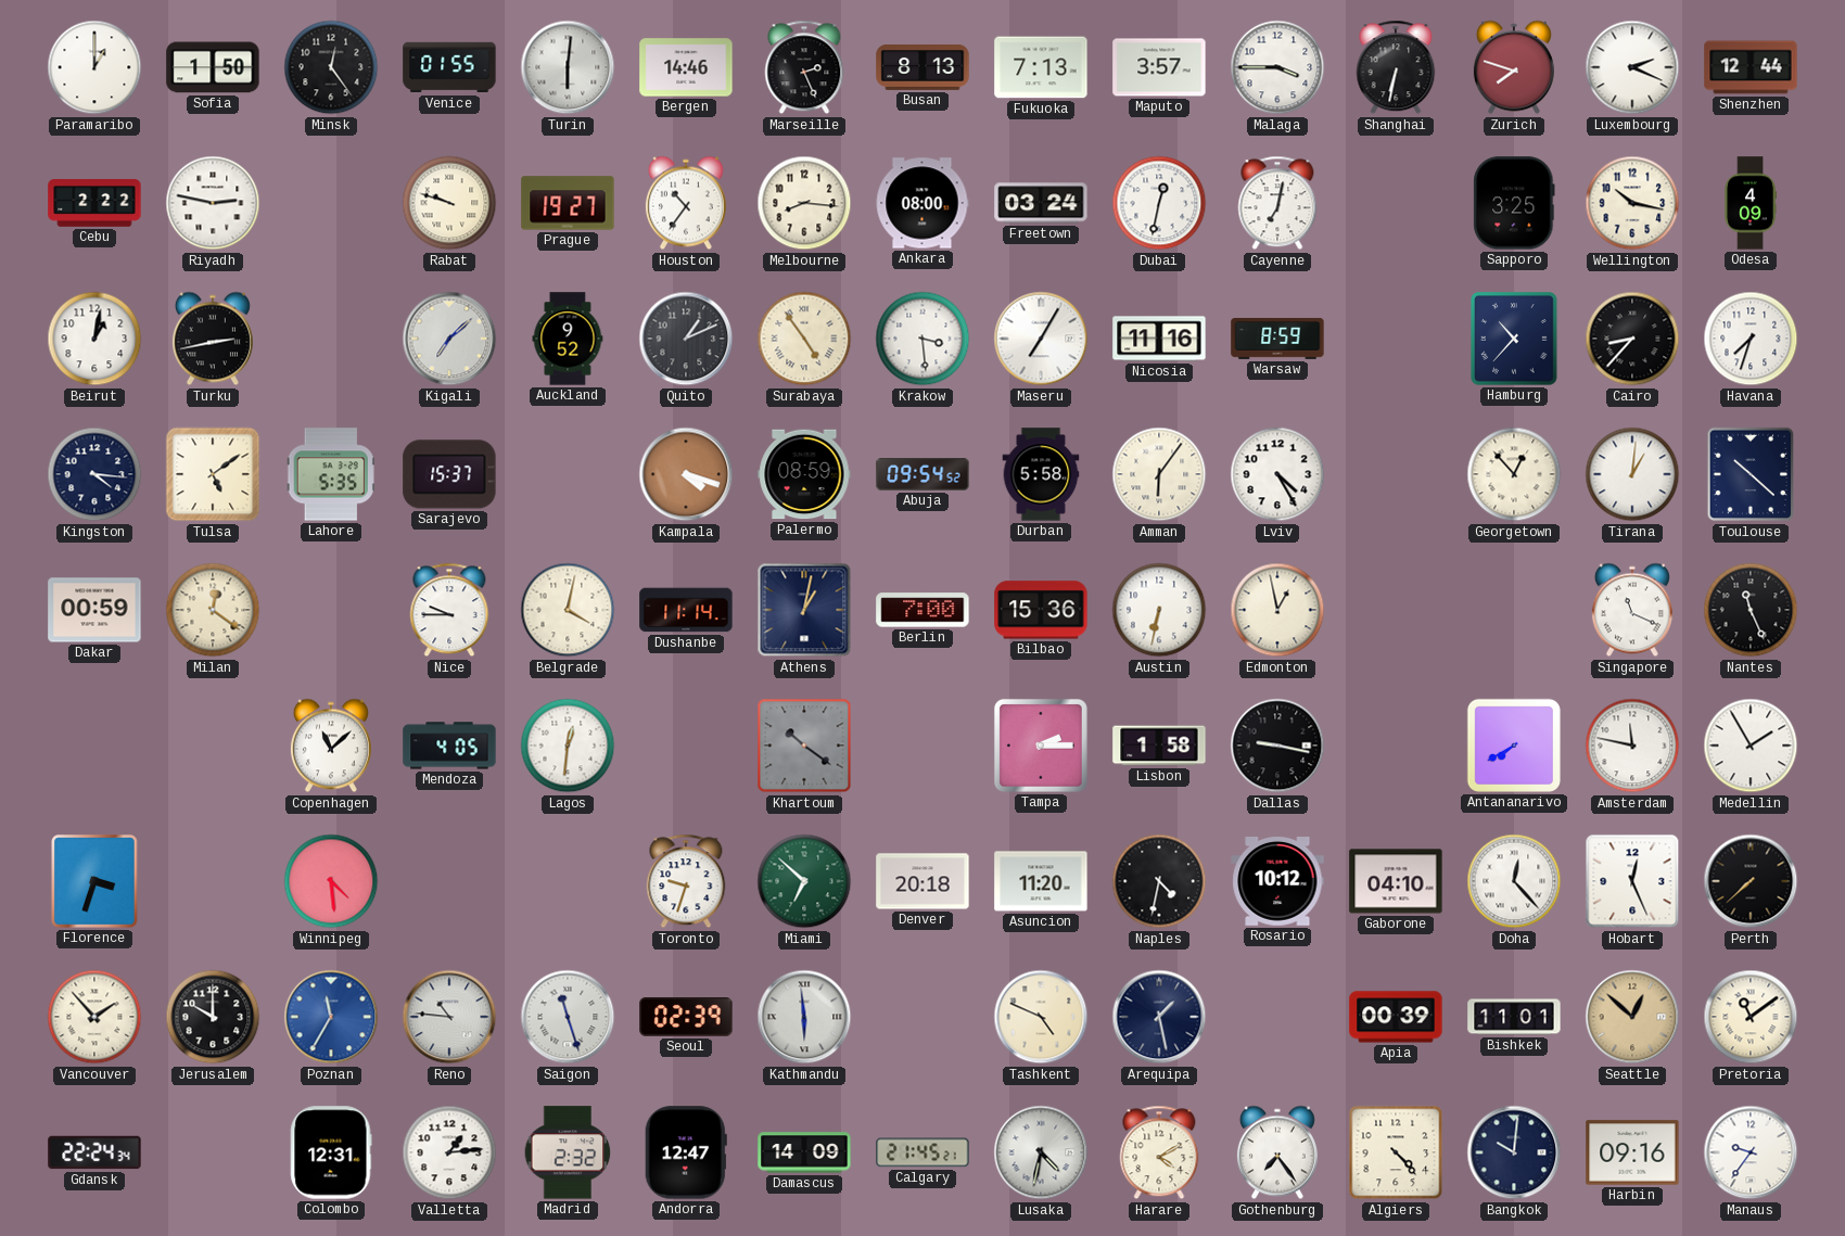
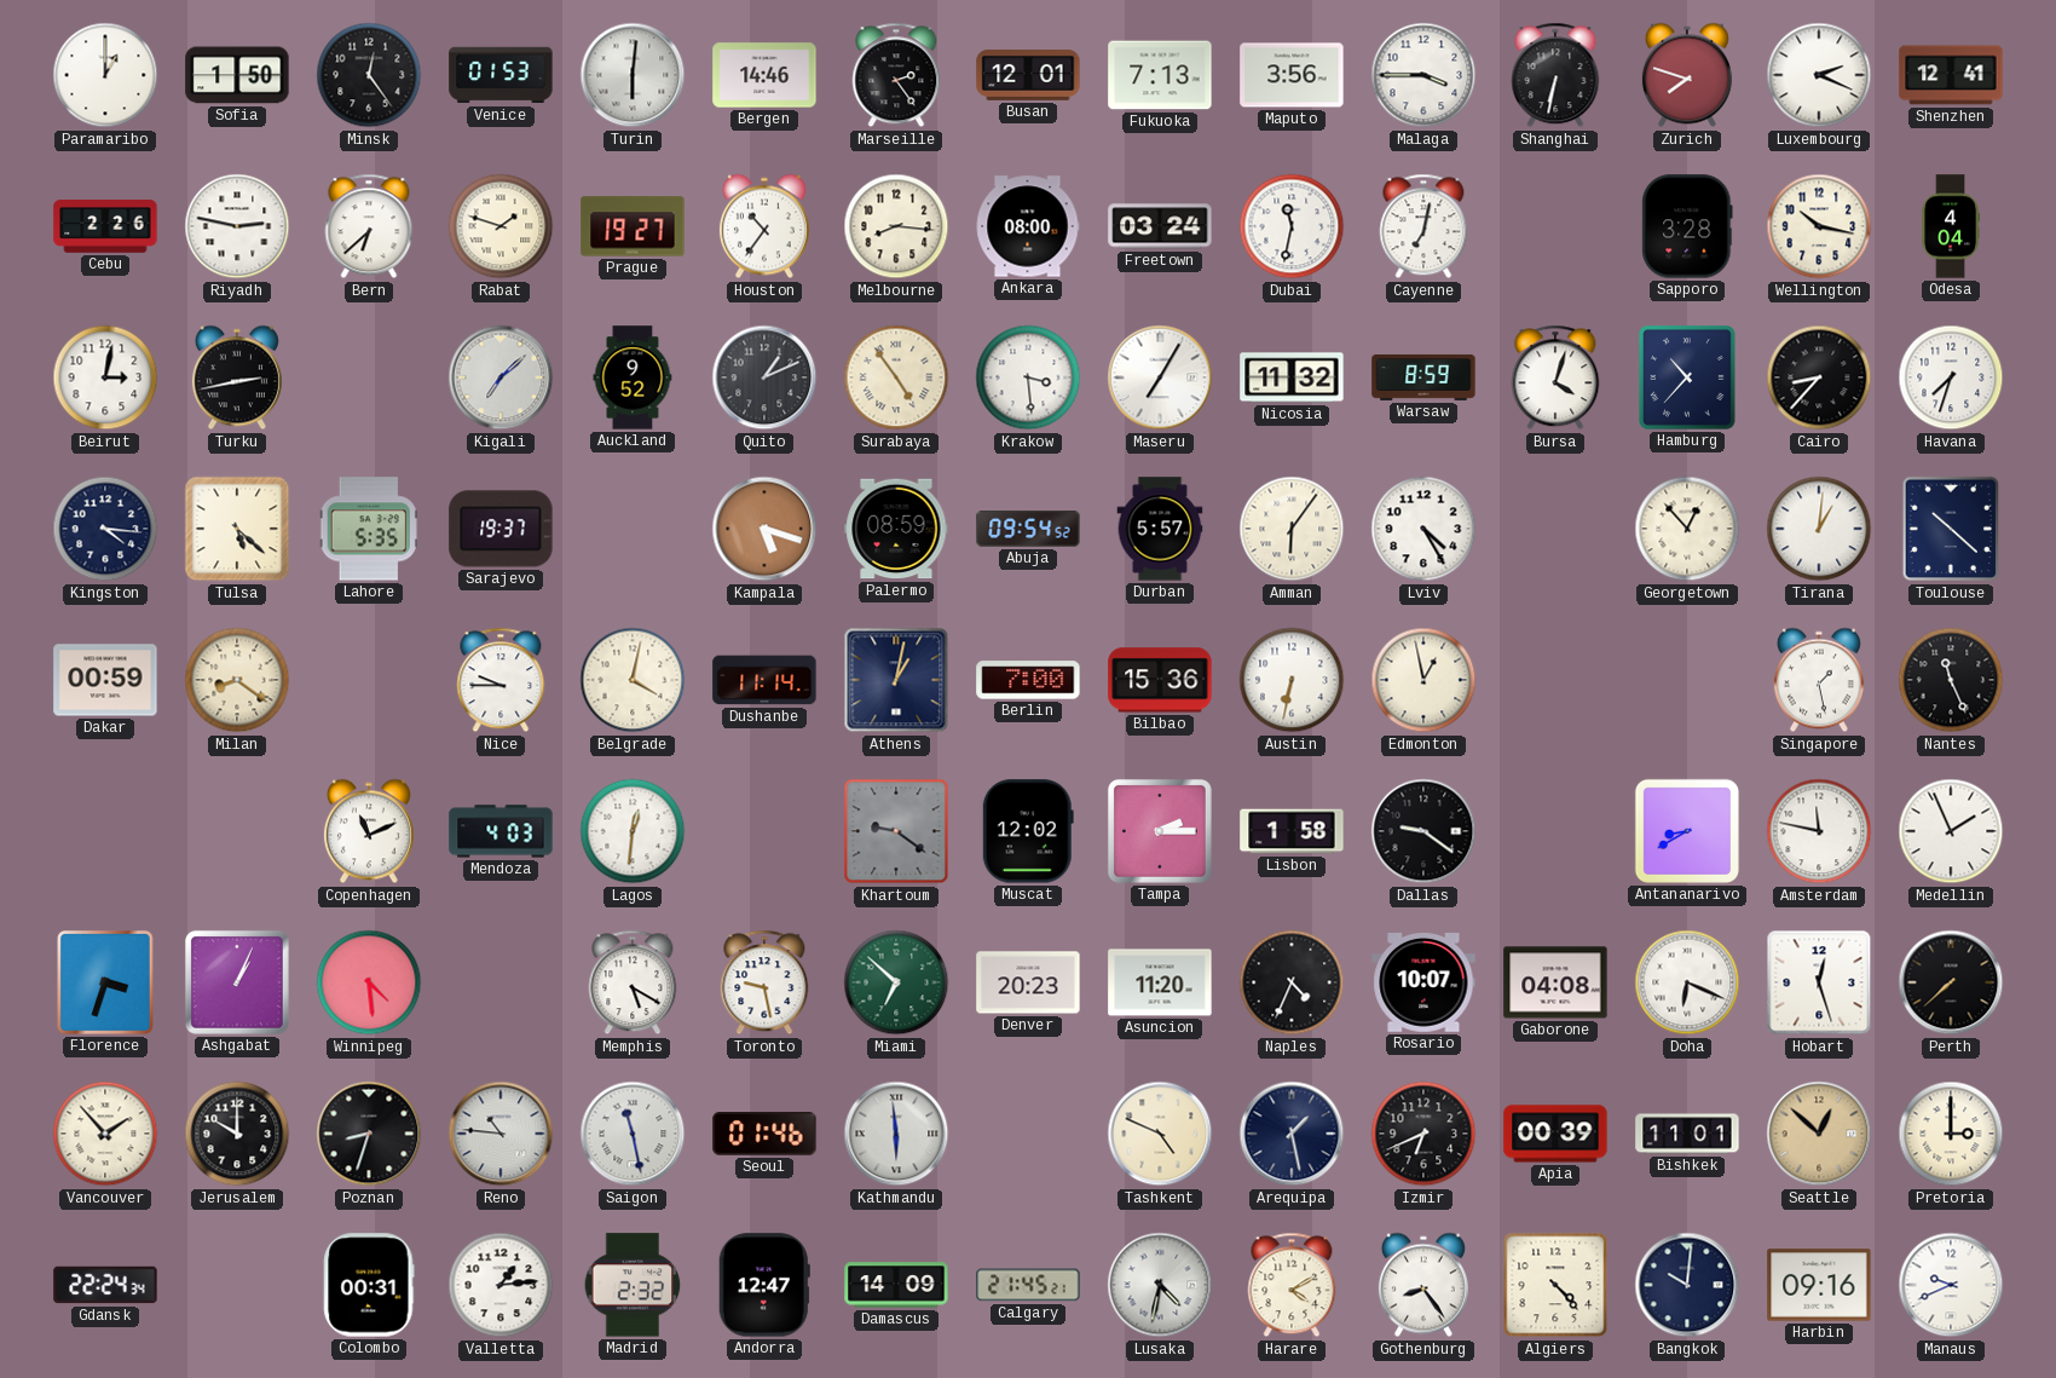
Venice: 01:55 -> 01:53 (501, 75)
Marseille: 2:26 -> 2:24 (896, 75)
Busan: 8:13 -> 12:01 (1028, 75)
Maputo: 3:57 -> 3:56 (1292, 75)
Shenzhen: 12:44 -> 12:41 (1951, 75)
Cebu: 2:22 -> 2:26 (105, 226)
Bern: none -> 6:38 (369, 226)
Rabat: 9:48 -> 1:48 (501, 226)
Dubai: 12:32 -> 11:32 (1292, 226)
Sapporo: 3:25 -> 3:28 (1687, 226)
Odesa: 4:09 -> 4:04 (1951, 226)
Beirut: 1:02 -> 3:02 (105, 377)
Nicosia: 11:16 -> 11:32 (1292, 377)
Bursa: none -> 4:03 (1555, 377)
Tulsa: 5:09 -> 5:22 (237, 529)
Sarajevo: 15:37 -> 19:37 (501, 529)
Kampala: 4:18 -> 5:18 (764, 529)
Durban: 5:58 -> 5:57 (1160, 529)
Milan: 12:21 -> 8:21 (237, 680)
Singapore: 11:19 -> 1:28 (1819, 680)
Copenhagen: 11:08 -> 11:11 (369, 831)
Mendoza: 4:05 -> 4:03 (501, 831)
Khartoum: 10:21 -> 9:21 (896, 831)
Muscat: none -> 12:02 (1028, 831)
Dallas: 9:17 -> 9:21 (1423, 831)
Antananarivo: 7:40 -> 8:40 (1687, 831)
Medellin: 1:55 -> 1:56 (1951, 831)
Ashgabat: none -> 1:04 (237, 982)
Memphis: none -> 5:20 (633, 982)
Toronto: 9:33 -> 9:28 (764, 982)
Denver: 20:18 -> 20:23 (1028, 982)
Naples: 4:32 -> 4:34 (1292, 982)
Rosario: 10:12 -> 10:07 (1423, 984)
Gaborone: 04:10 -> 04:08 (1555, 982)
Doha: 12:23 -> 6:19 (1687, 982)
Hobart: 12:26 -> 12:27 (1819, 982)
Poznan: 11:35 -> 8:33 (369, 1134)
Poznan dial: blue -> black (369, 1134)
Saigon: 11:27 -> 11:28 (633, 1134)
Seoul: 02:39 -> 01:46 (764, 1134)
Izmir: none -> 6:41 (1423, 1134)
Pretoria: 11:09 -> 3:00 (1951, 1134)
Colombo: 12:31 -> 00:31 (369, 1285)
Gothenburg: 7:24 -> 8:24 (1423, 1285)
Manaus: 9:36 -> 9:41 (1951, 1285)
